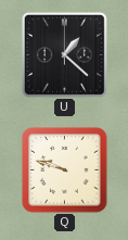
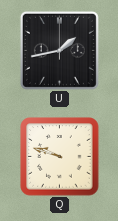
U: 1:22 -> 1:43 (59, 50)
